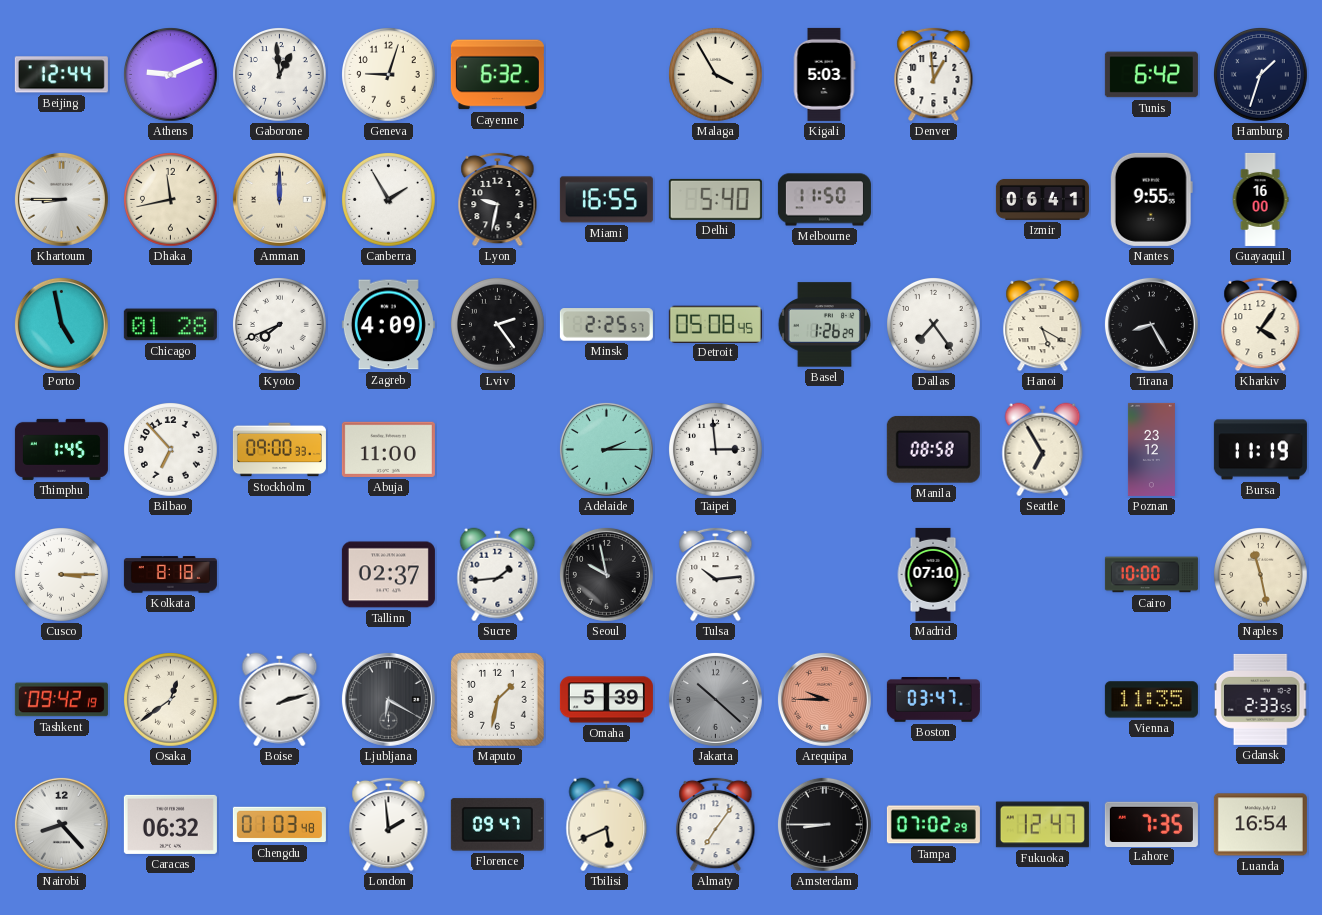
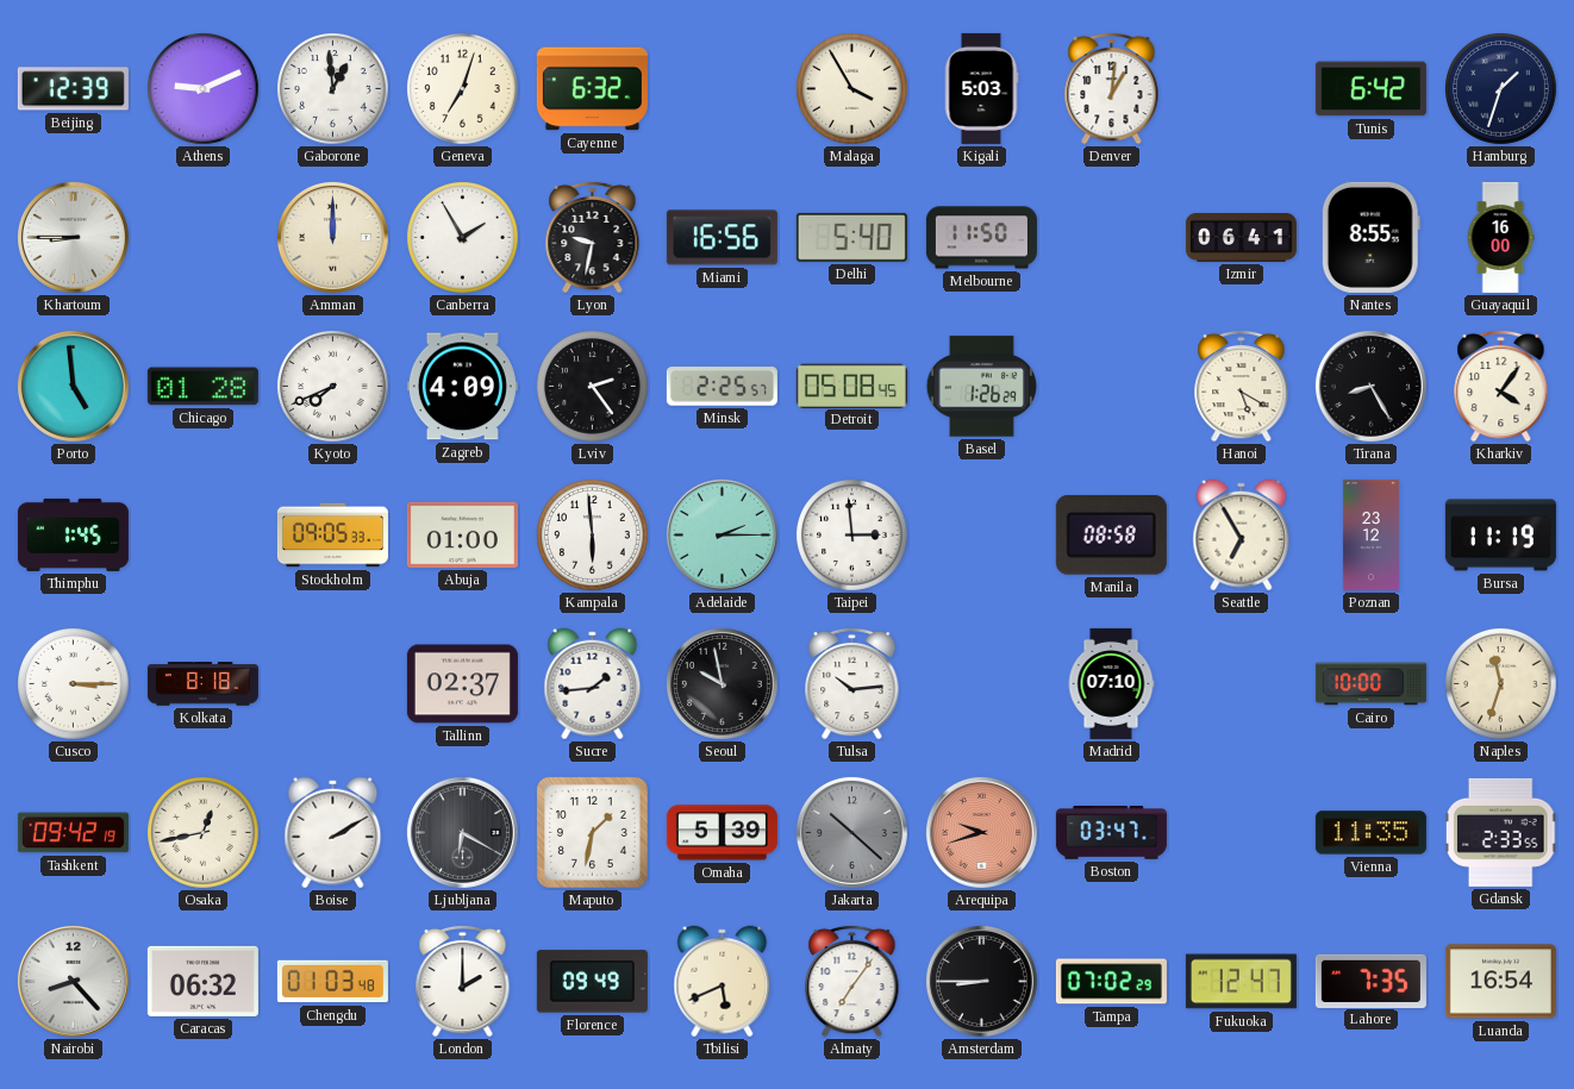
Beijing: 12:44 -> 12:39 (73, 89)
Geneva: 9:03 -> 7:03 (463, 89)
Denver: 12:59 -> 1:01 (1112, 88)
Dhaka: 11:43 -> none (171, 200)
Miami: 16:55 -> 16:56 (722, 238)
Nantes: 9:55 -> 8:55 (1370, 237)
Porto: 4:58 -> 4:59 (73, 386)
Dallas: 7:24 -> none (934, 325)
Bilbao: 6:53 -> none (171, 450)
Stockholm: 09:00 -> 09:05 (332, 536)
Abuja: 11:00 -> 01:00 (462, 534)
Kampala: none -> 5:59 (593, 536)
Naples: 11:28 -> 11:33 (1501, 684)
Osaka: 12:39 -> 12:43 (204, 833)
Boise: 2:12 -> 2:10 (333, 833)
Arequipa: 9:45 -> 9:42 (981, 832)
London: 1:59 -> 2:00 (463, 981)
Florence: 09:47 -> 09:49 (592, 982)
